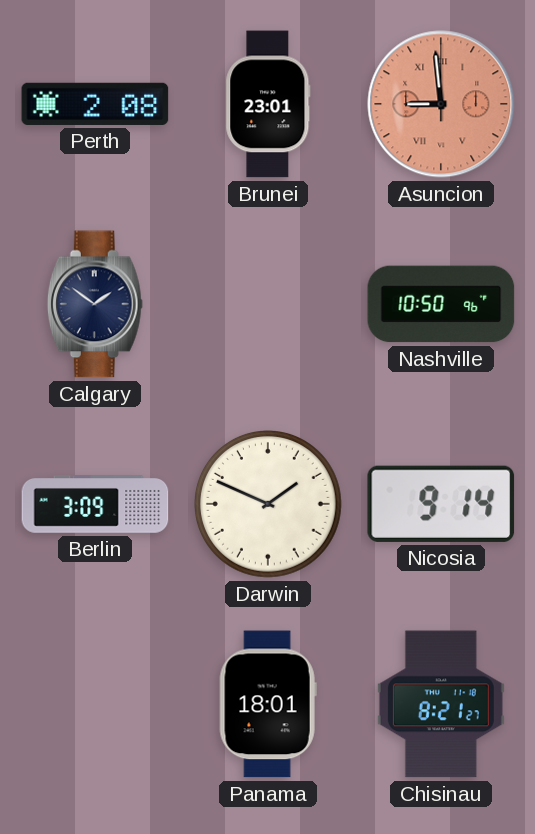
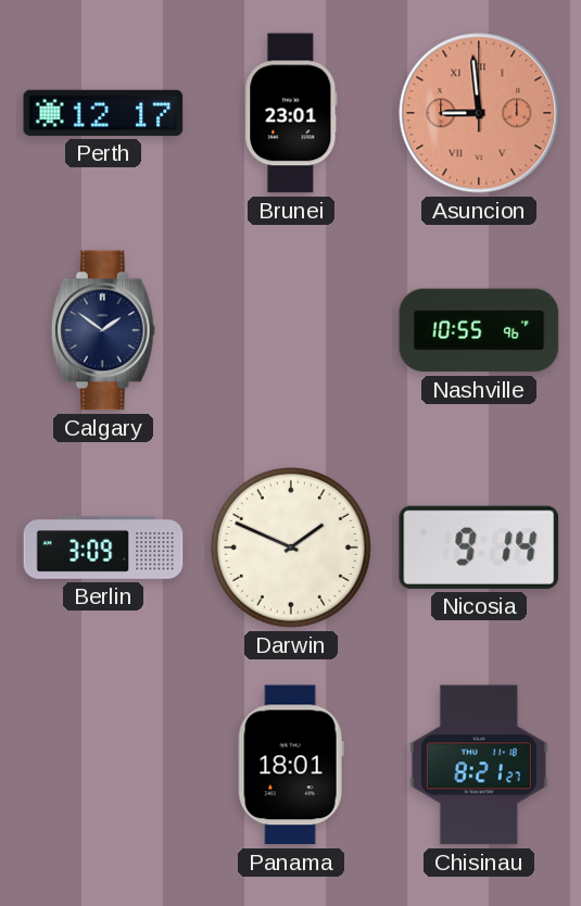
Perth: 2:08 -> 12:17 (103, 113)
Nashville: 10:50 -> 10:55 (479, 330)
